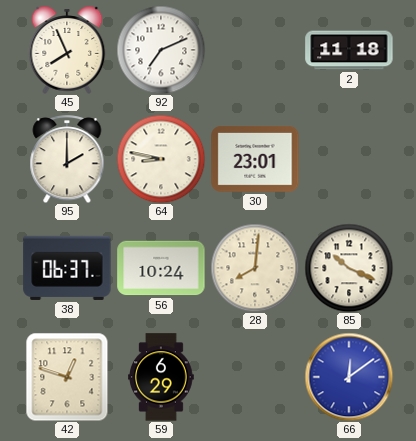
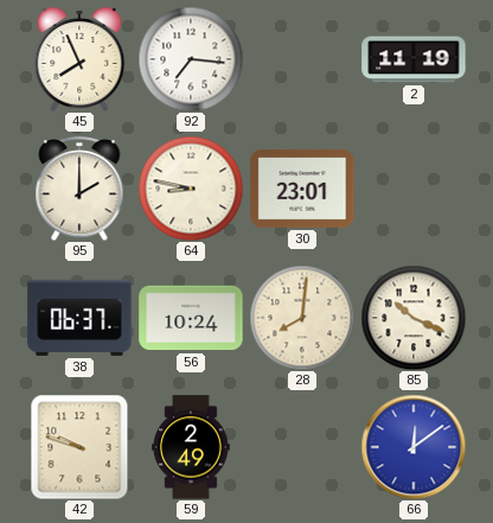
92: 7:11 -> 7:16 (191, 59)
2: 11:18 -> 11:19 (414, 59)
42: 12:48 -> 9:48 (79, 447)
59: 6:29 -> 2:49 (192, 447)
